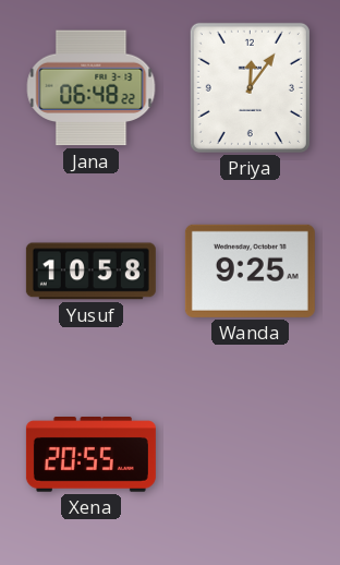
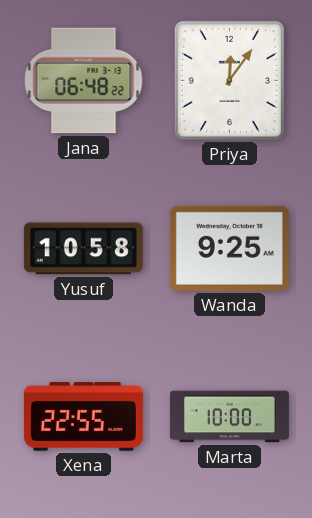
Xena: 20:55 -> 22:55 (83, 417)
Marta: none -> 10:00 (229, 417)
